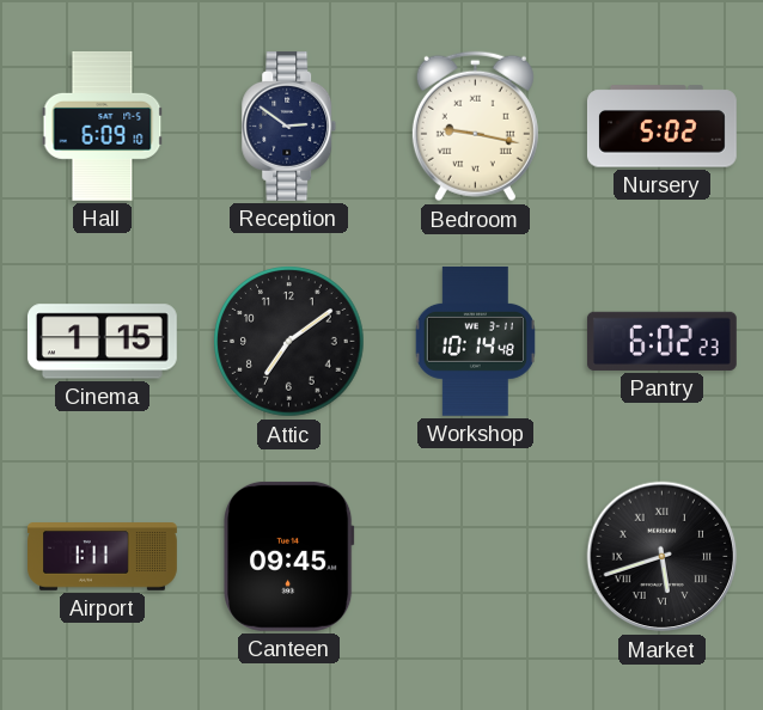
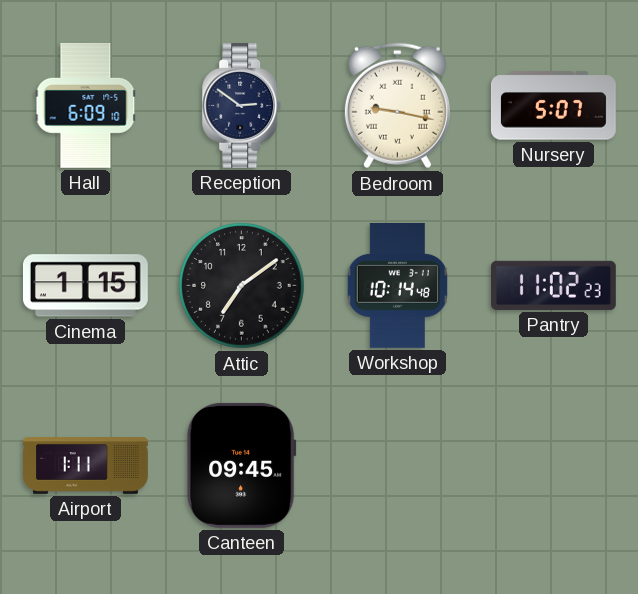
Nursery: 5:02 -> 5:07 (553, 106)
Pantry: 6:02 -> 11:02 (553, 285)
Market: 5:42 -> none (663, 557)
